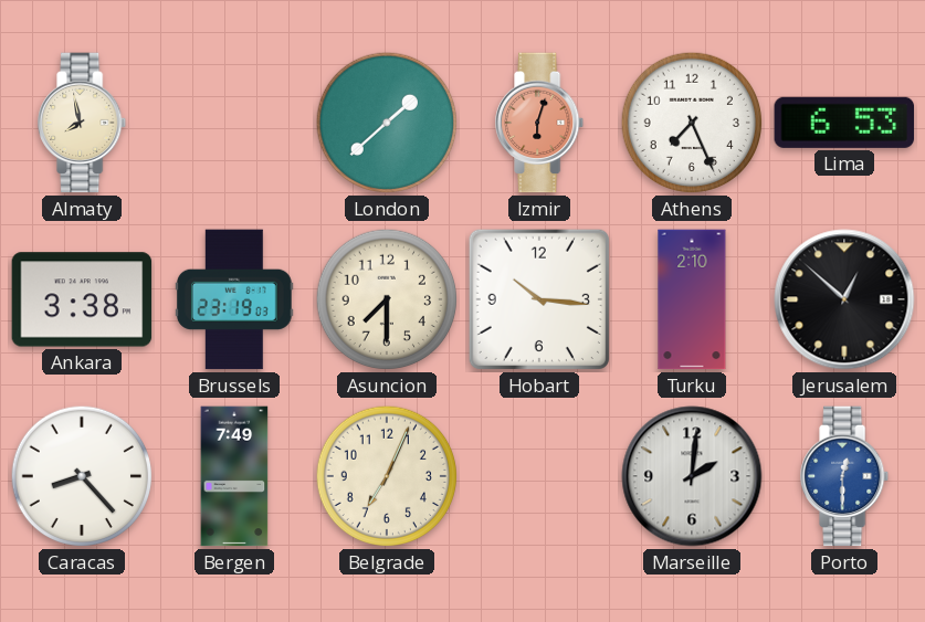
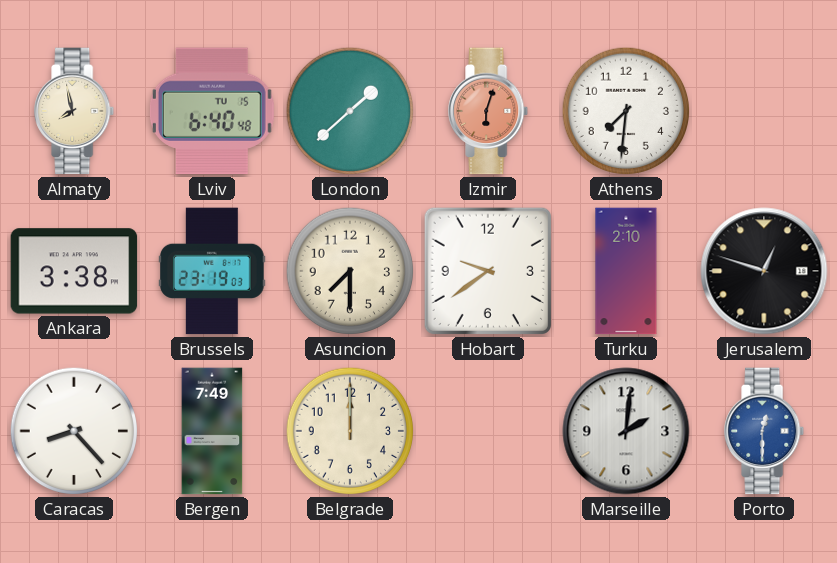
Lviv: none -> 6:40 (212, 111)
Athens: 7:26 -> 7:31 (626, 111)
Lima: 6:53 -> none (844, 123)
Hobart: 10:16 -> 9:39 (488, 271)
Jerusalem: 12:52 -> 12:48 (764, 271)
Belgrade: 7:04 -> 12:00 (350, 431)
